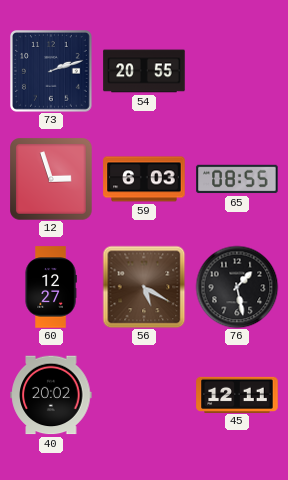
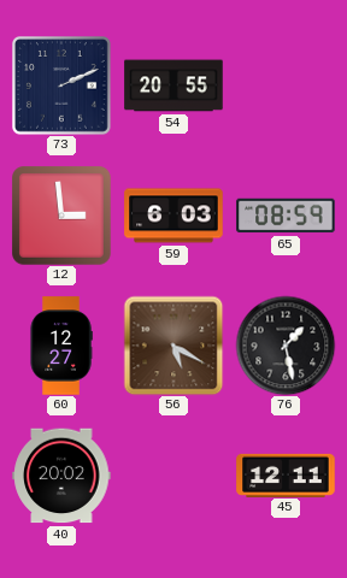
73: 2:12 -> 2:11 (63, 87)
12: 2:57 -> 2:59 (63, 217)
65: 08:55 -> 08:59 (286, 216)
